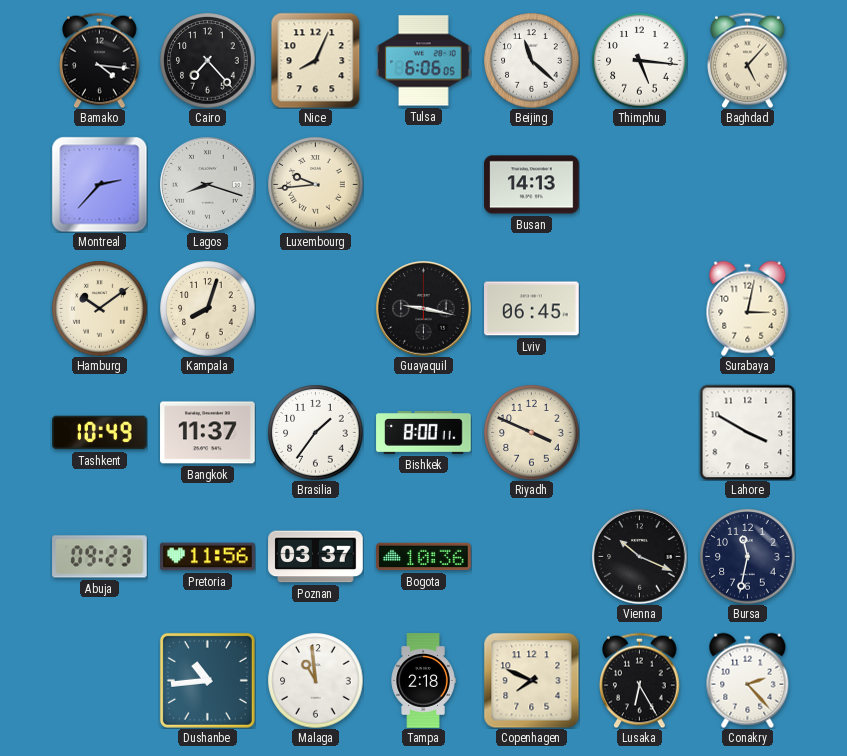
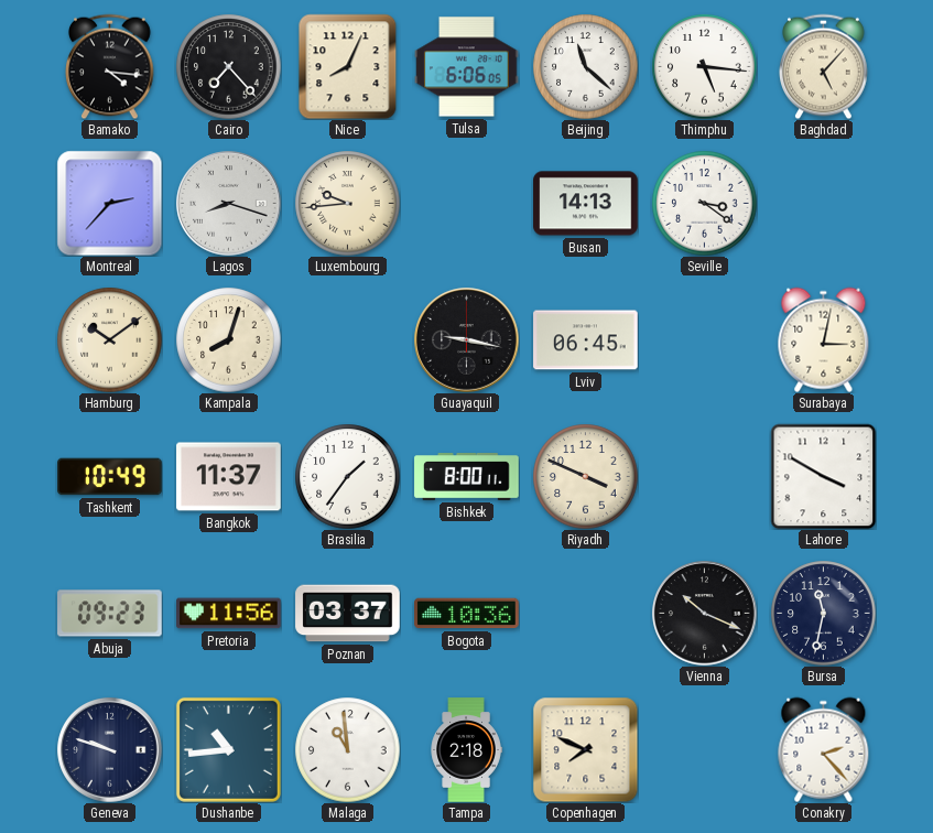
Seville: none -> 3:21 (704, 203)
Geneva: none -> 9:48 (110, 750)
Lusaka: 6:25 -> none (640, 680)
